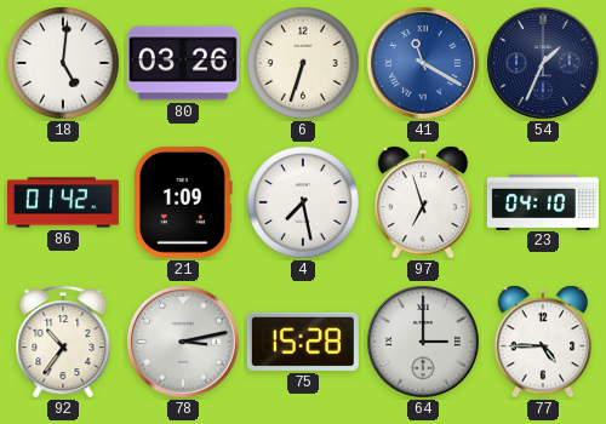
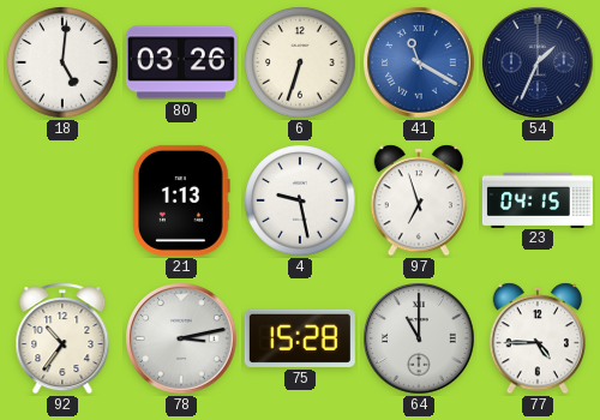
86: 01:42 -> none (63, 202)
21: 1:09 -> 1:13 (181, 200)
4: 7:28 -> 9:28 (300, 200)
23: 04:10 -> 04:15 (538, 199)
64: 3:00 -> 11:00 (419, 338)
